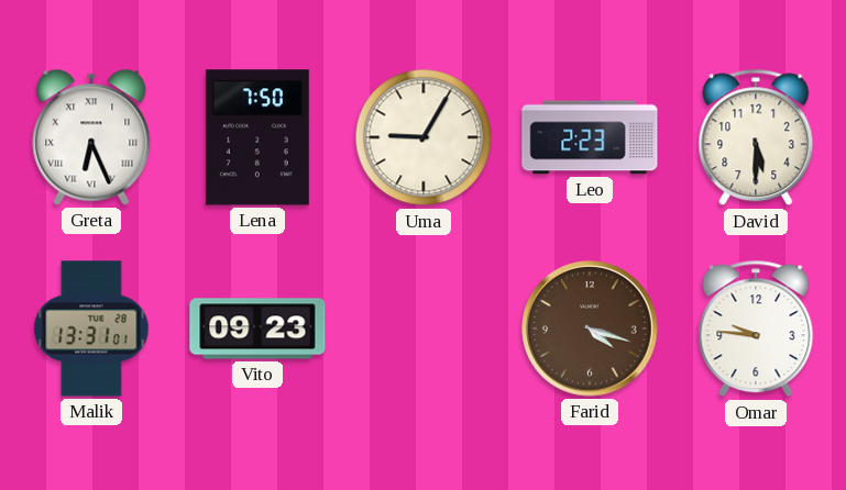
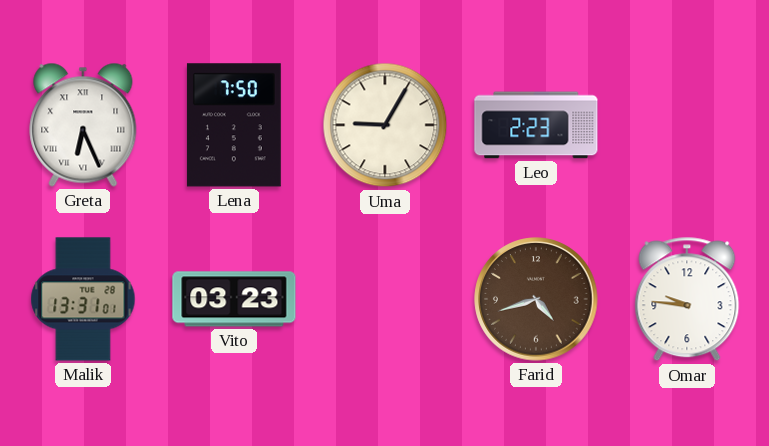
David: 5:30 -> none (756, 137)
Vito: 09:23 -> 03:23 (234, 299)
Farid: 4:18 -> 4:42 (536, 299)
